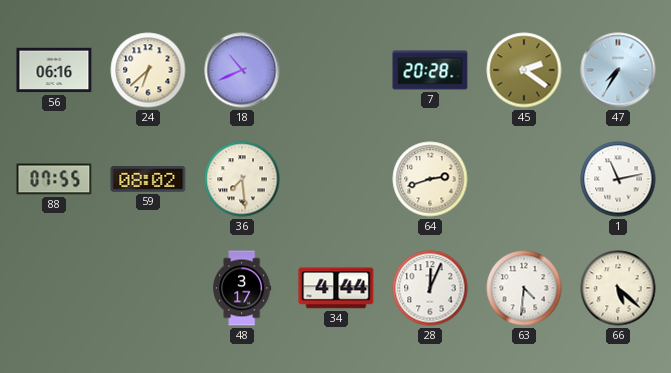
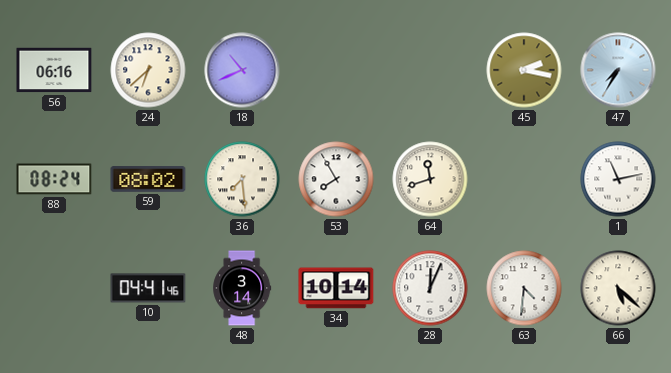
7: 20:28 -> none (430, 70)
45: 2:21 -> 2:17 (524, 70)
88: 07:55 -> 08:24 (54, 179)
53: none -> 7:55 (336, 179)
64: 2:42 -> 11:42 (430, 179)
10: none -> 04:41 (148, 288)
48: 3:17 -> 3:14 (242, 288)
34: 4:44 -> 10:14 (336, 288)
